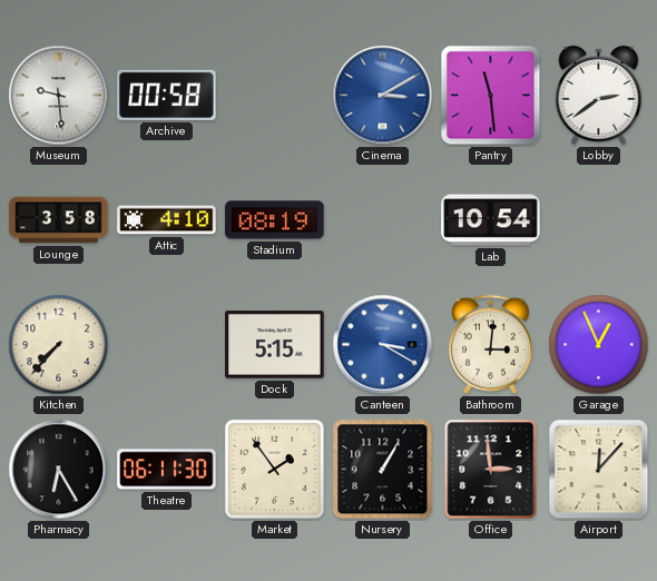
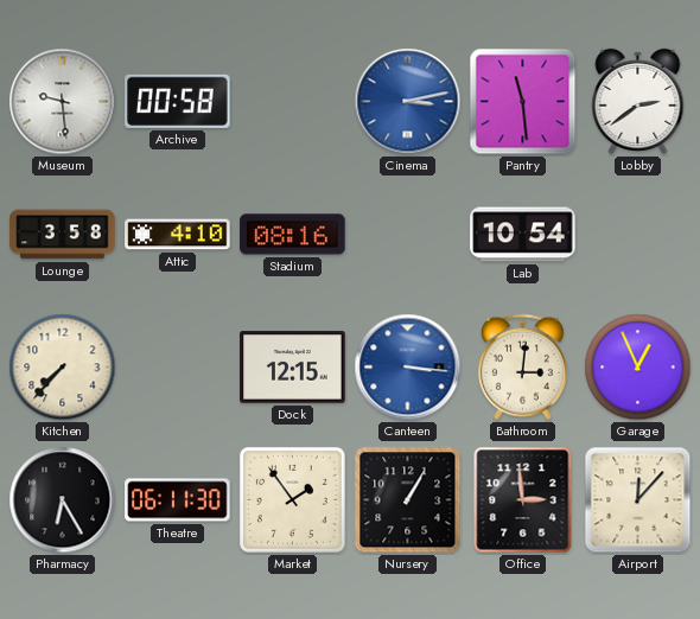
Cinema: 3:10 -> 3:13 (408, 102)
Stadium: 08:19 -> 08:16 (293, 235)
Dock: 5:15 -> 12:15 (293, 368)
Canteen: 3:20 -> 3:16 (408, 368)
